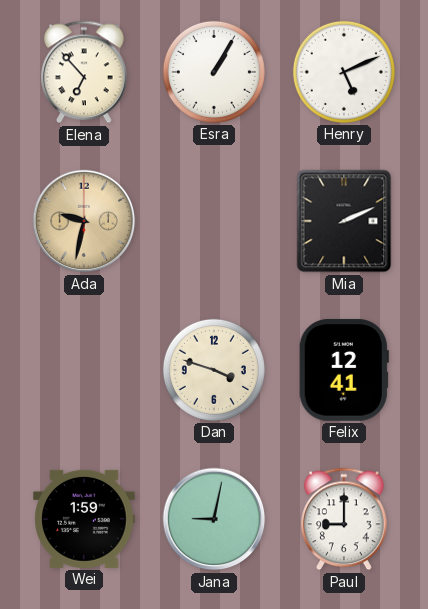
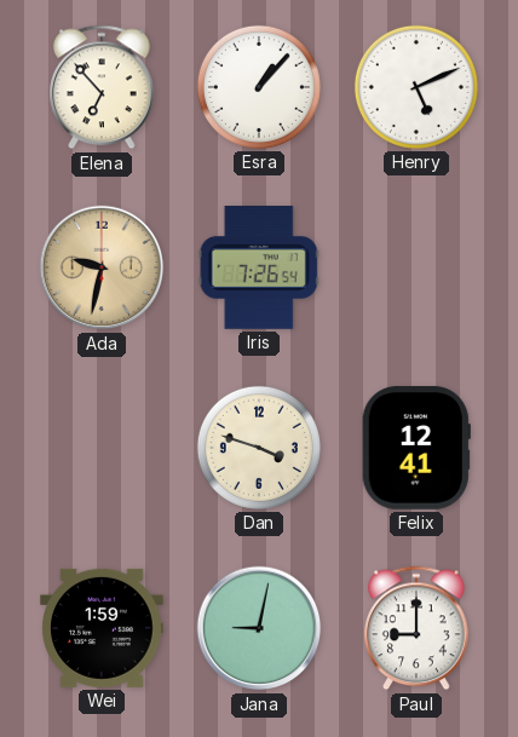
Esra: 1:05 -> 1:07 (259, 87)
Iris: none -> 7:26 (259, 267)
Mia: 2:11 -> none (344, 221)
